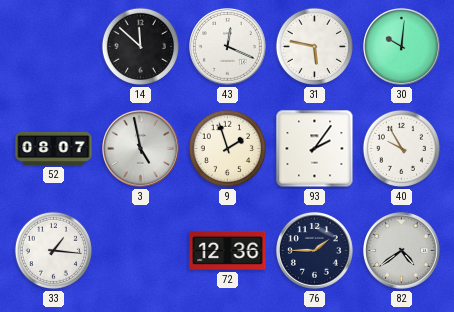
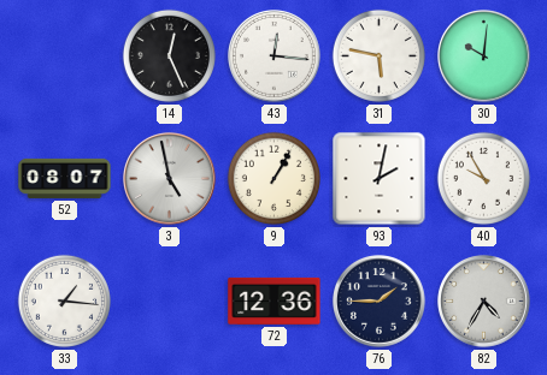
14: 11:52 -> 12:26 (169, 55)
43: 12:19 -> 12:16 (275, 56)
9: 1:57 -> 1:05 (273, 178)
93: 2:06 -> 2:02 (380, 179)
82: 4:39 -> 4:35 (484, 302)
